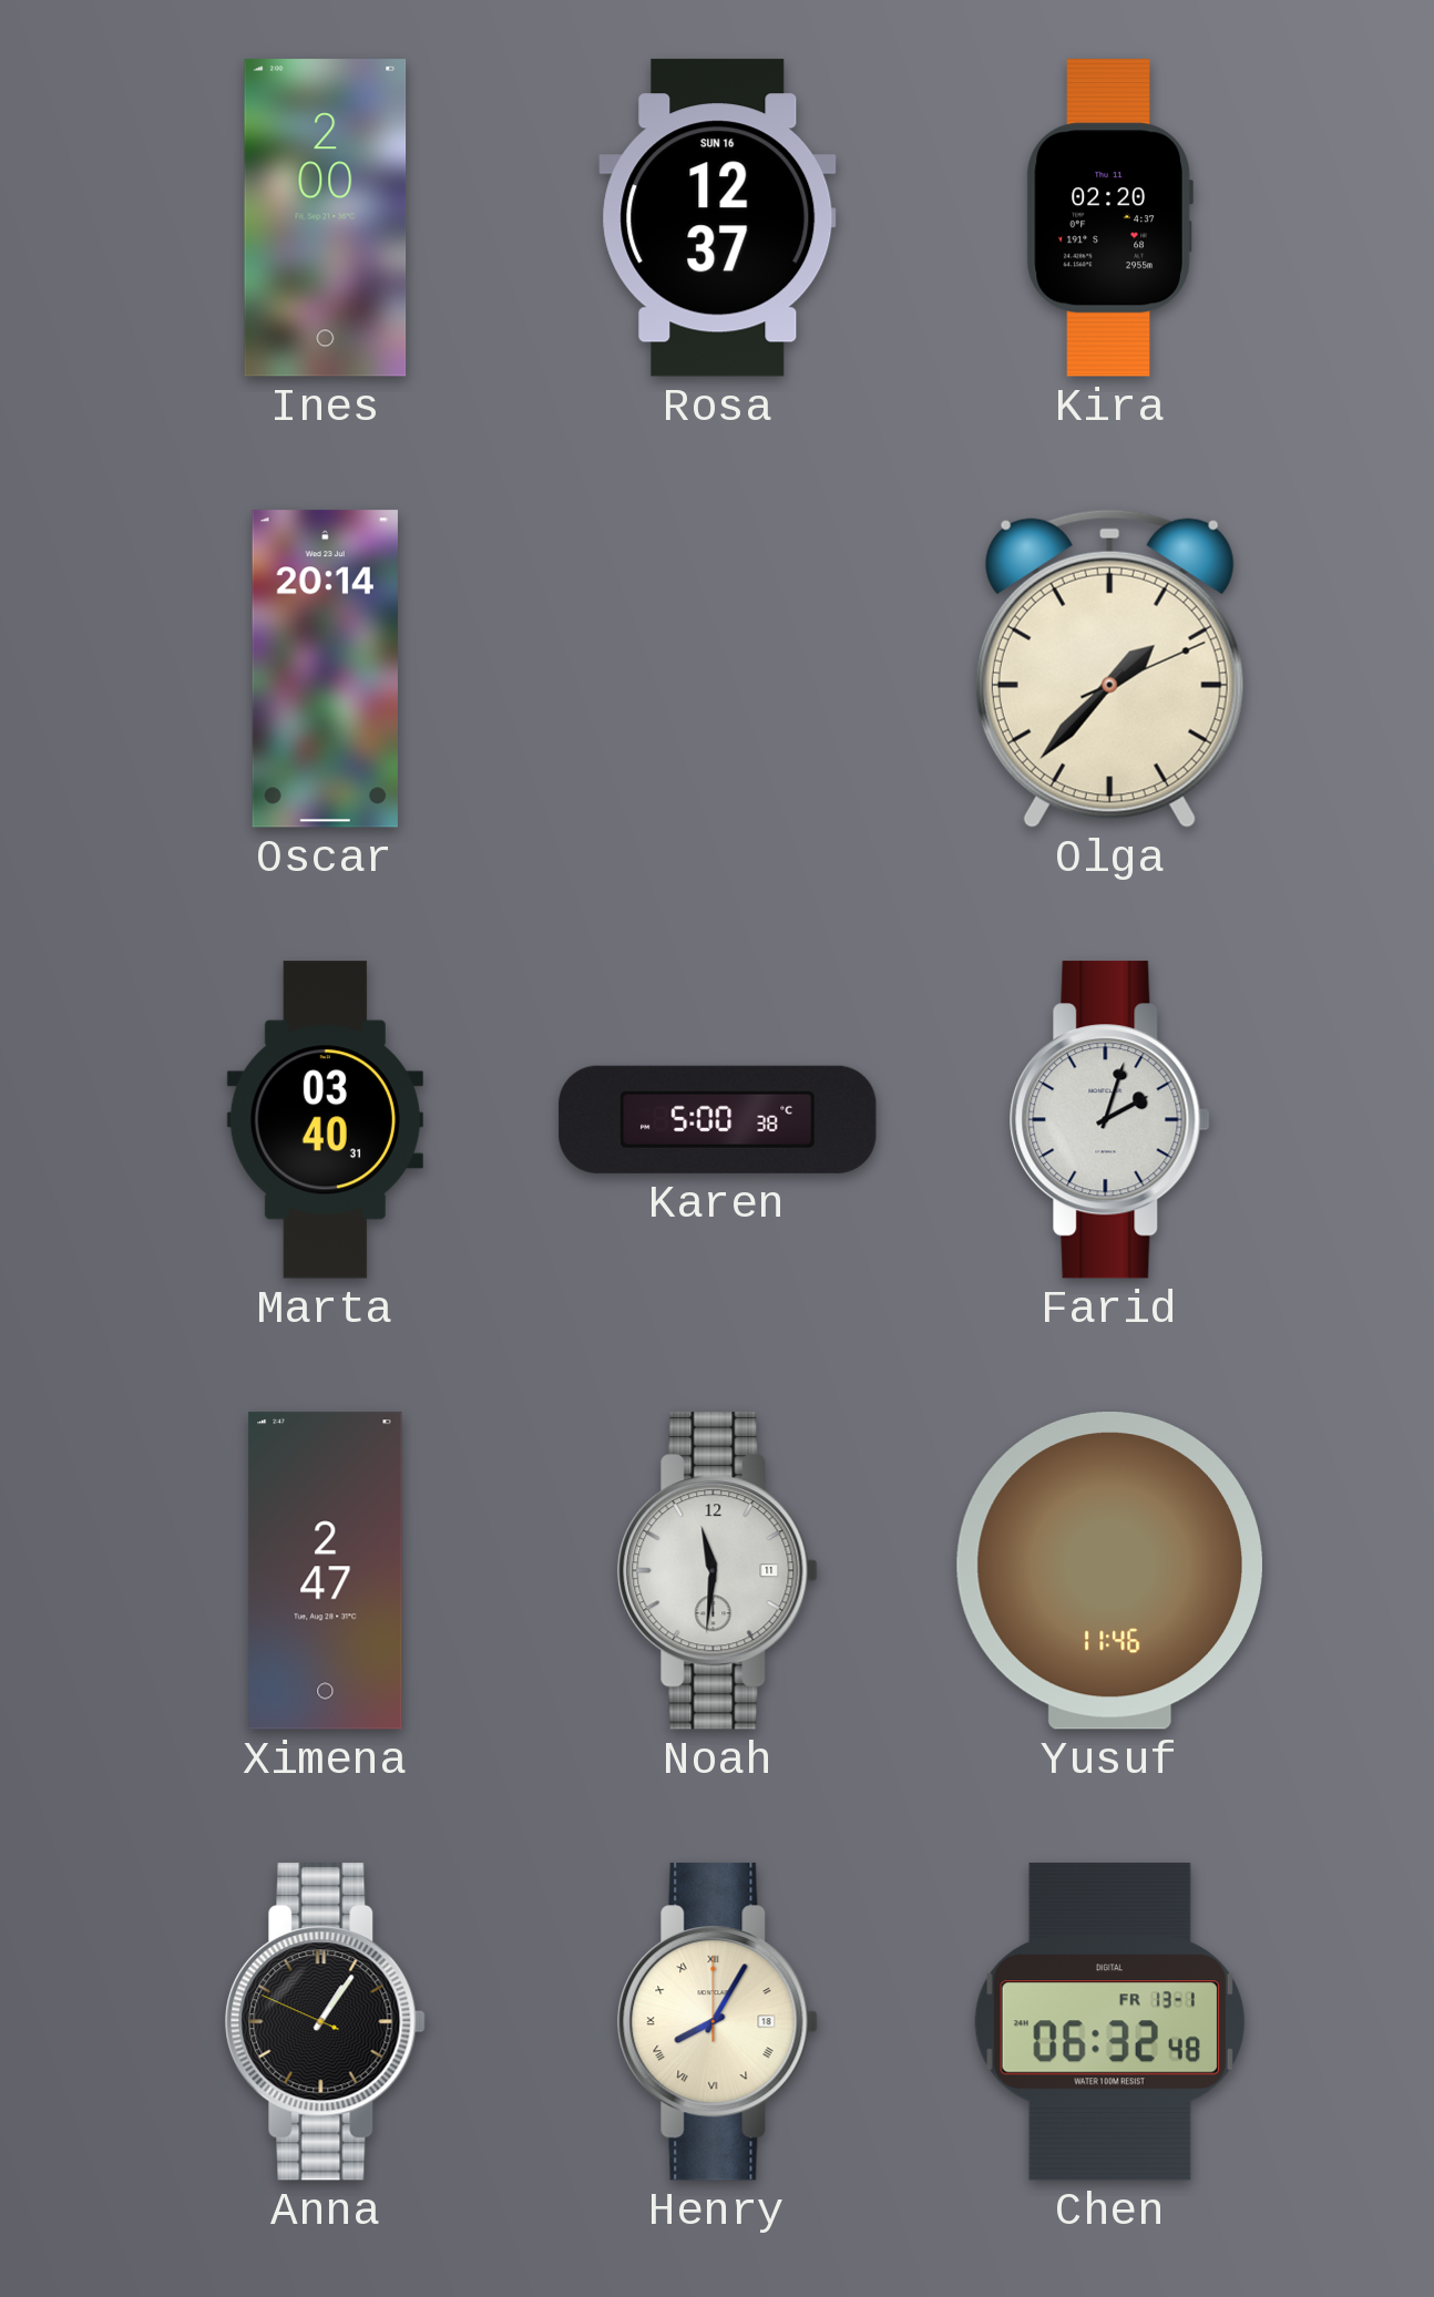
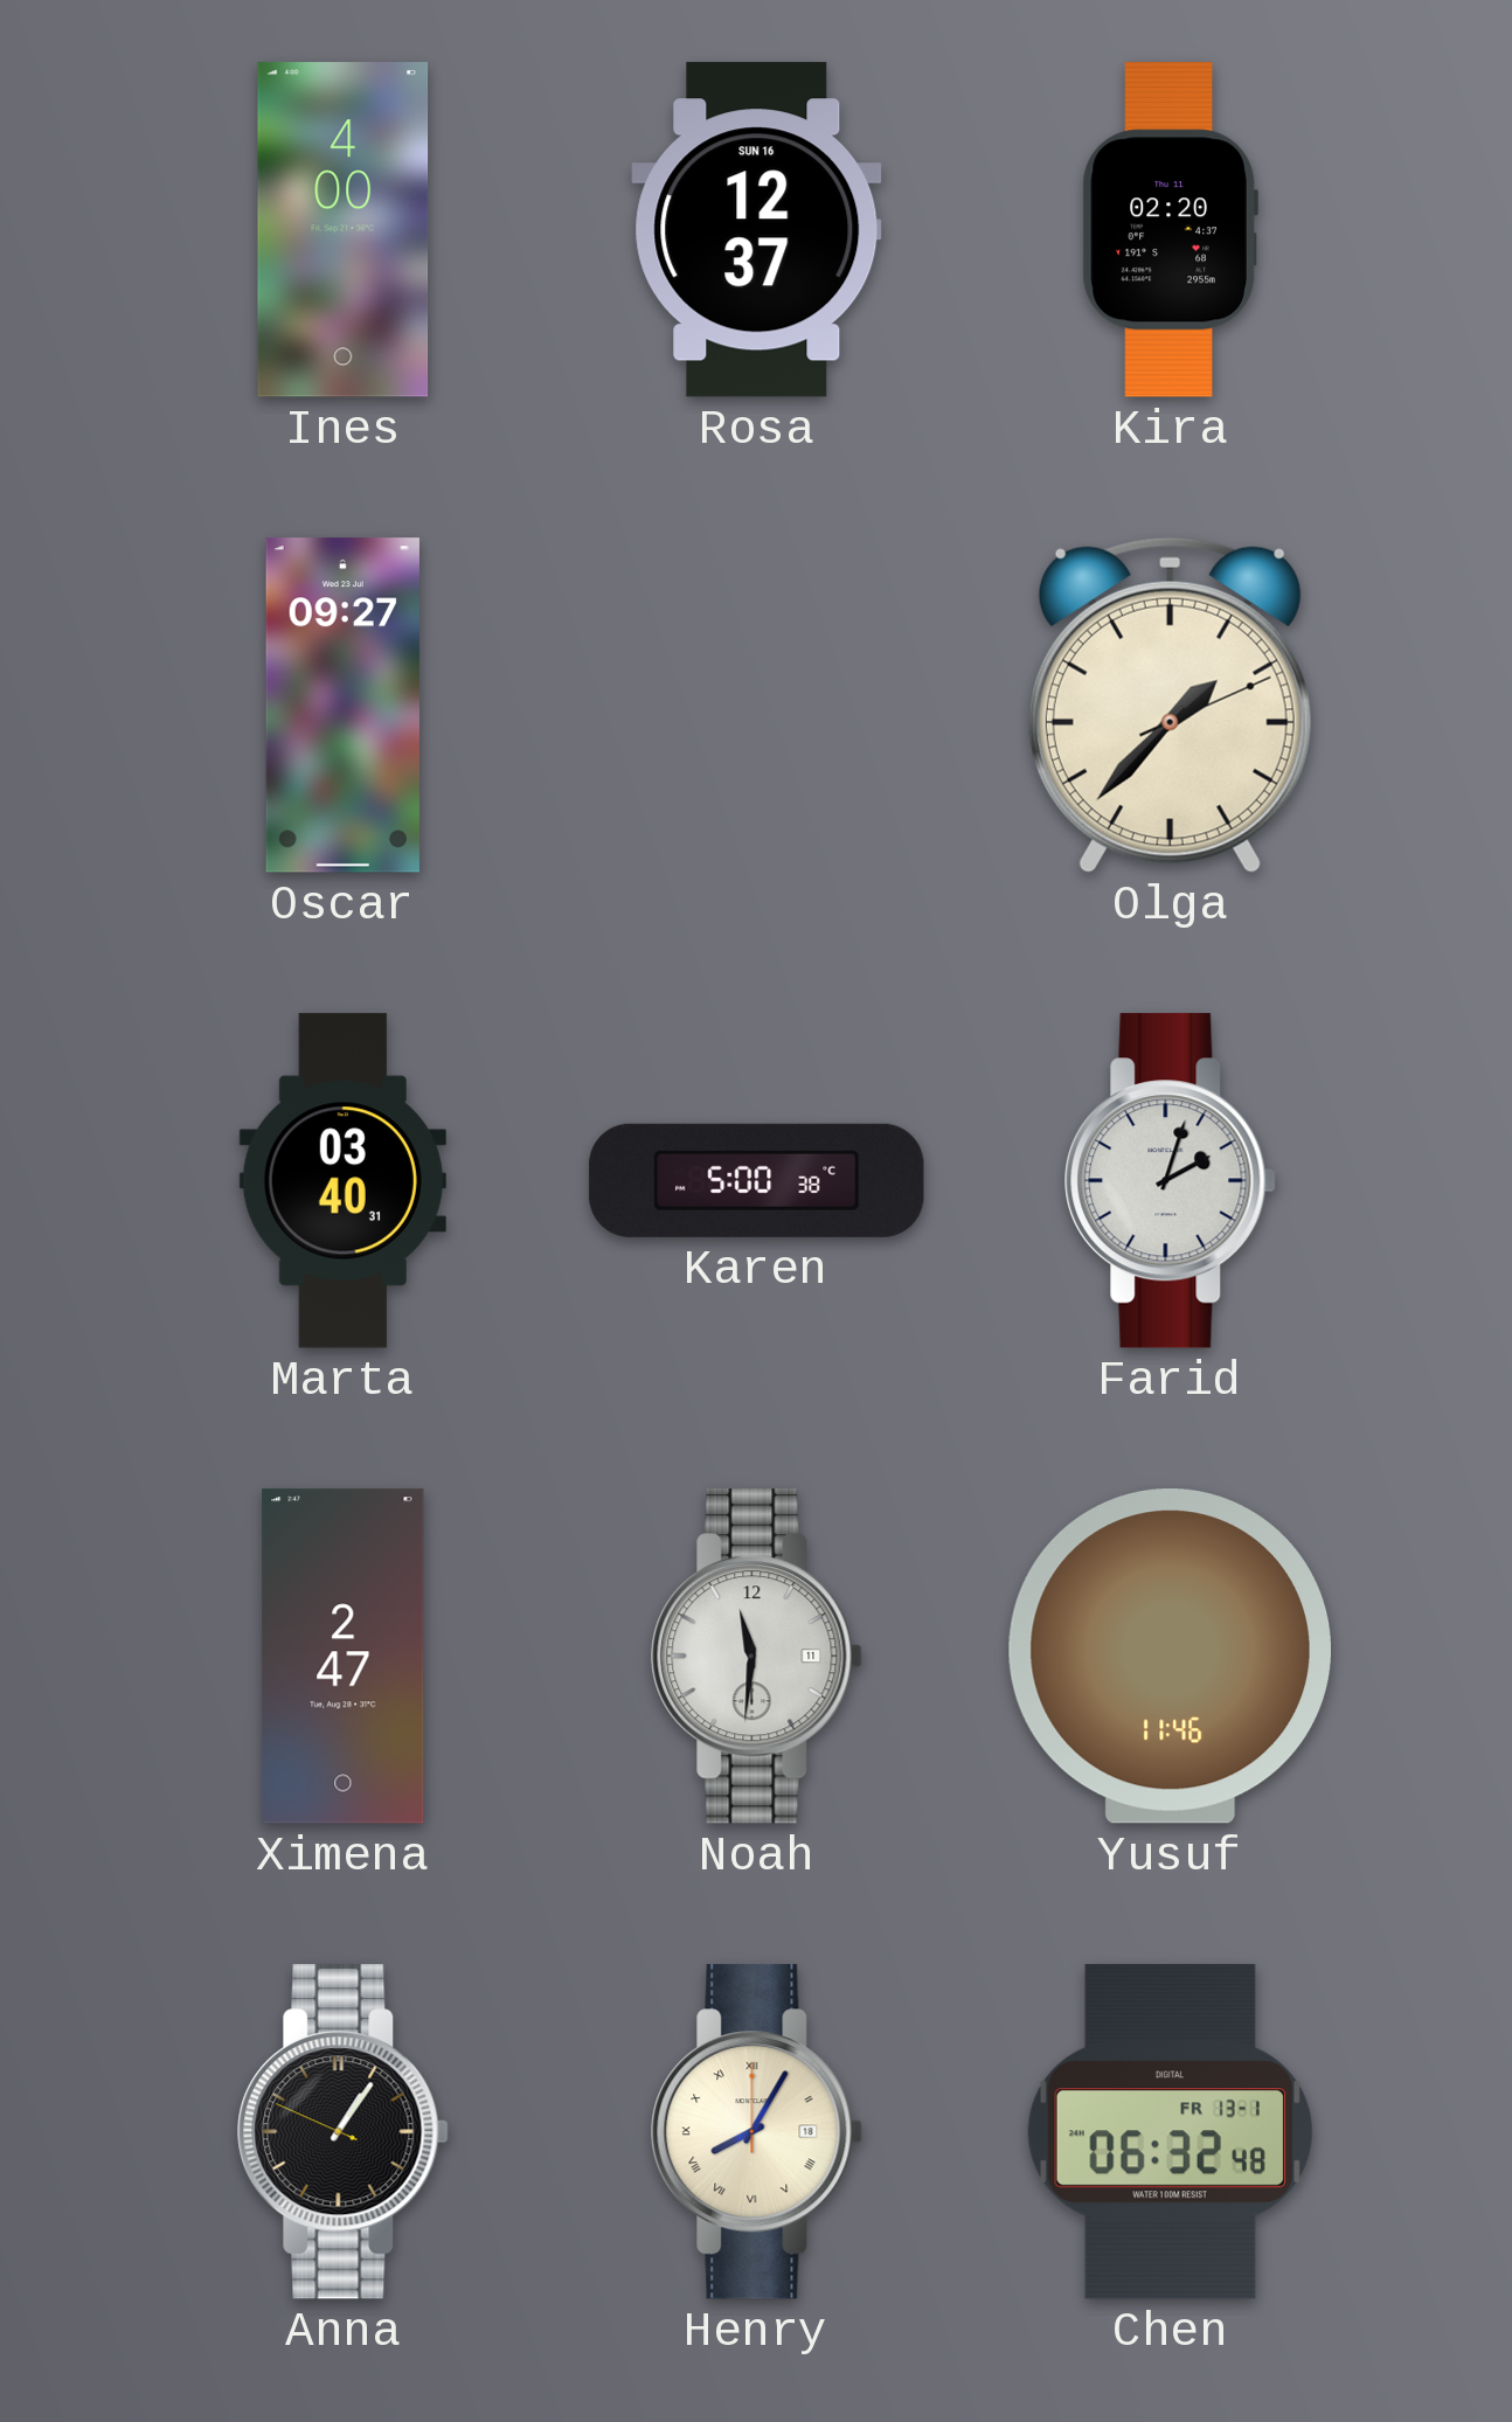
Ines: 2:00 -> 4:00 (344, 230)
Oscar: 20:14 -> 09:27 (342, 706)
